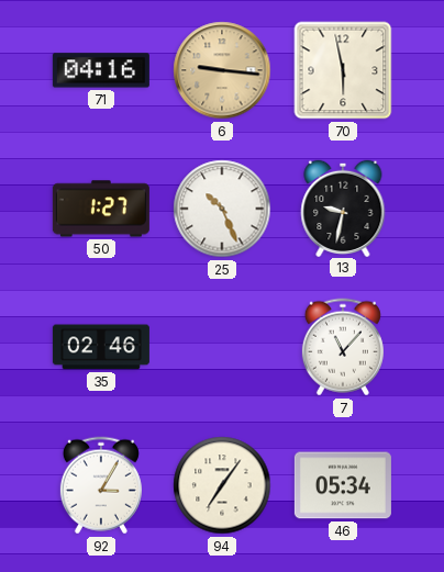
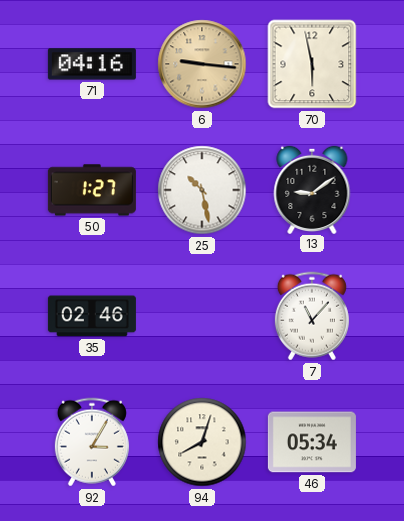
25: 10:26 -> 10:28 (202, 190)
13: 9:32 -> 9:09 (312, 189)
94: 7:06 -> 8:03 (202, 442)
